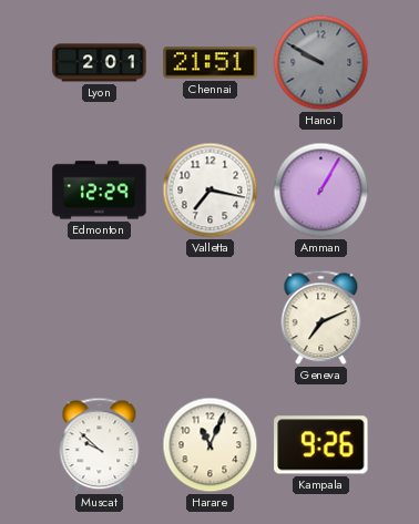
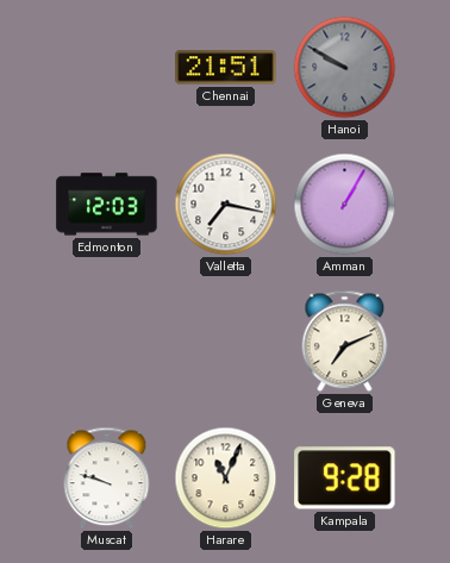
Lyon: 2:01 -> none (100, 63)
Edmonton: 12:29 -> 12:03 (107, 205)
Muscat: 9:52 -> 9:48 (107, 478)
Kampala: 9:26 -> 9:28 (345, 478)
